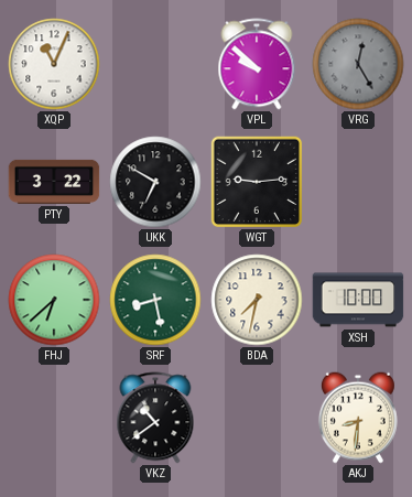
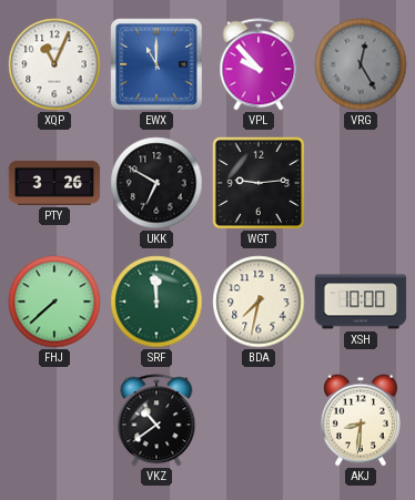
EWX: none -> 11:00 (156, 64)
VPL: 9:52 -> 9:53 (259, 64)
PTY: 3:22 -> 3:26 (54, 183)
FHJ: 6:38 -> 7:38 (54, 302)
SRF: 8:28 -> 11:59 (156, 302)
